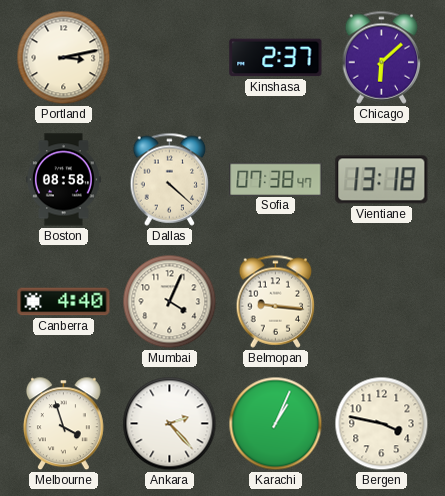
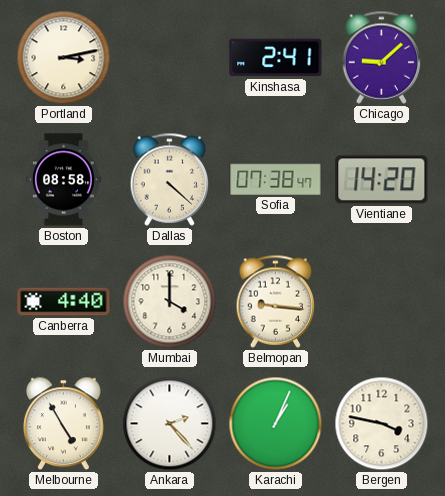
Kinshasa: 2:37 -> 2:41 (276, 58)
Chicago: 6:08 -> 9:08 (382, 57)
Vientiane: 13:18 -> 14:20 (382, 180)
Mumbai: 4:04 -> 4:00 (170, 302)
Melbourne: 3:57 -> 4:55 (63, 424)
